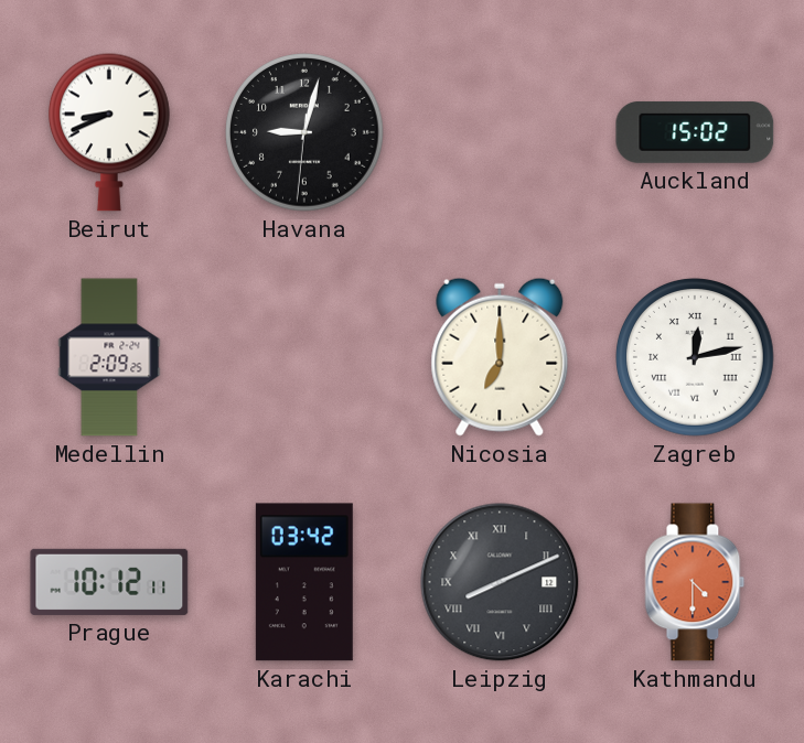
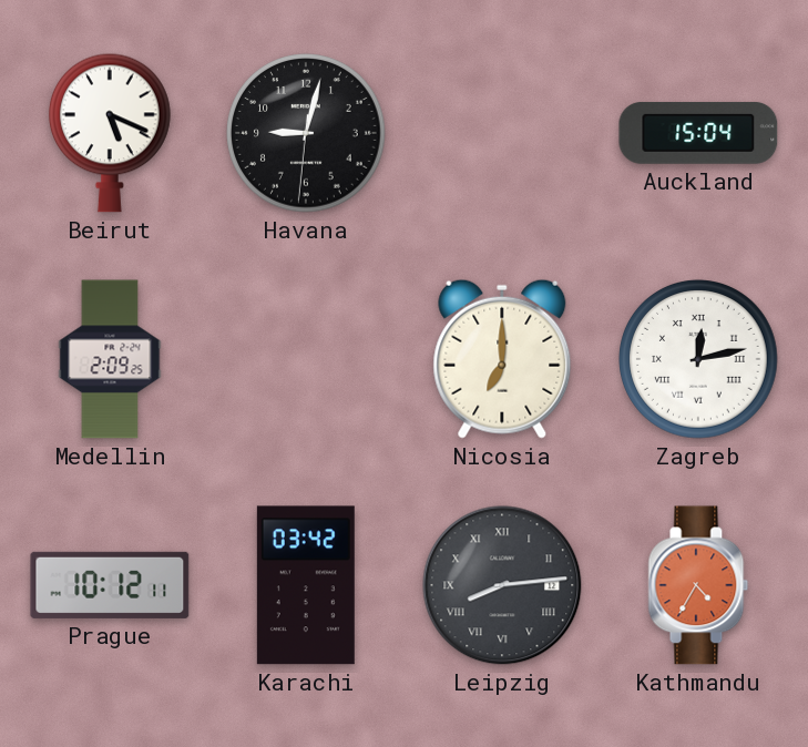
Beirut: 8:41 -> 5:19 (111, 133)
Auckland: 15:02 -> 15:04 (698, 133)
Leipzig: 8:11 -> 8:14 (502, 585)
Kathmandu: 4:30 -> 4:35 (698, 585)
